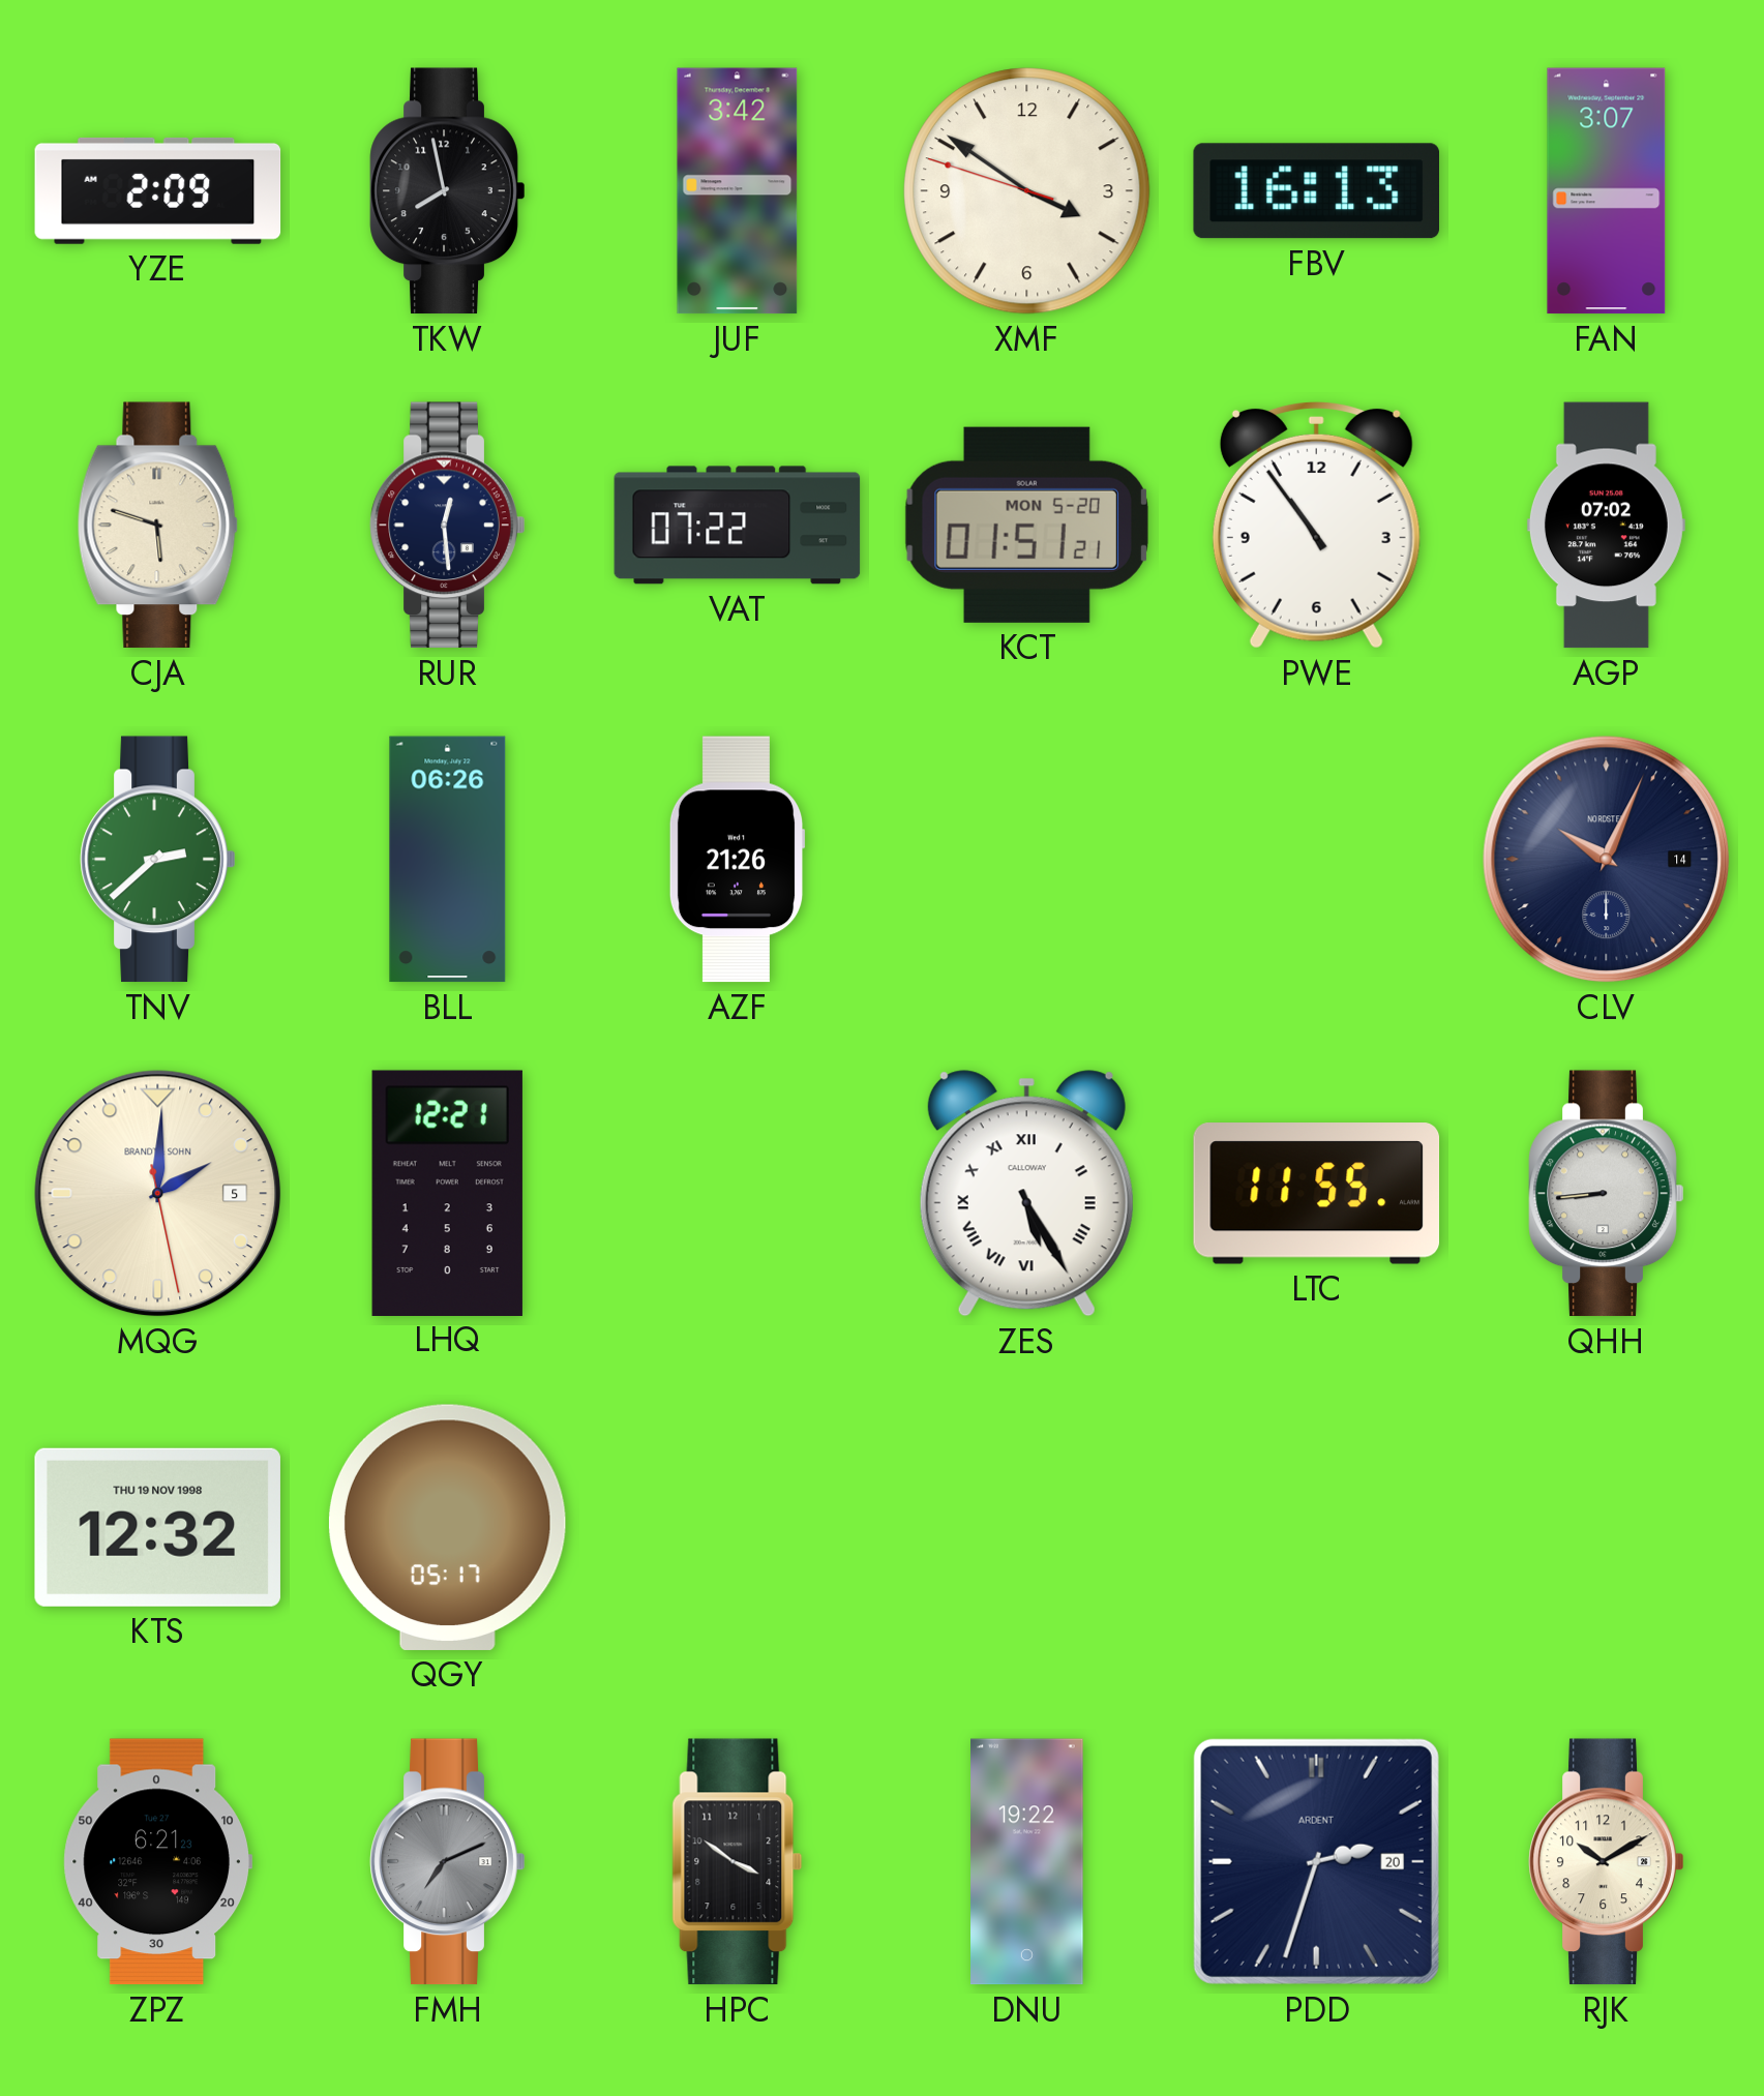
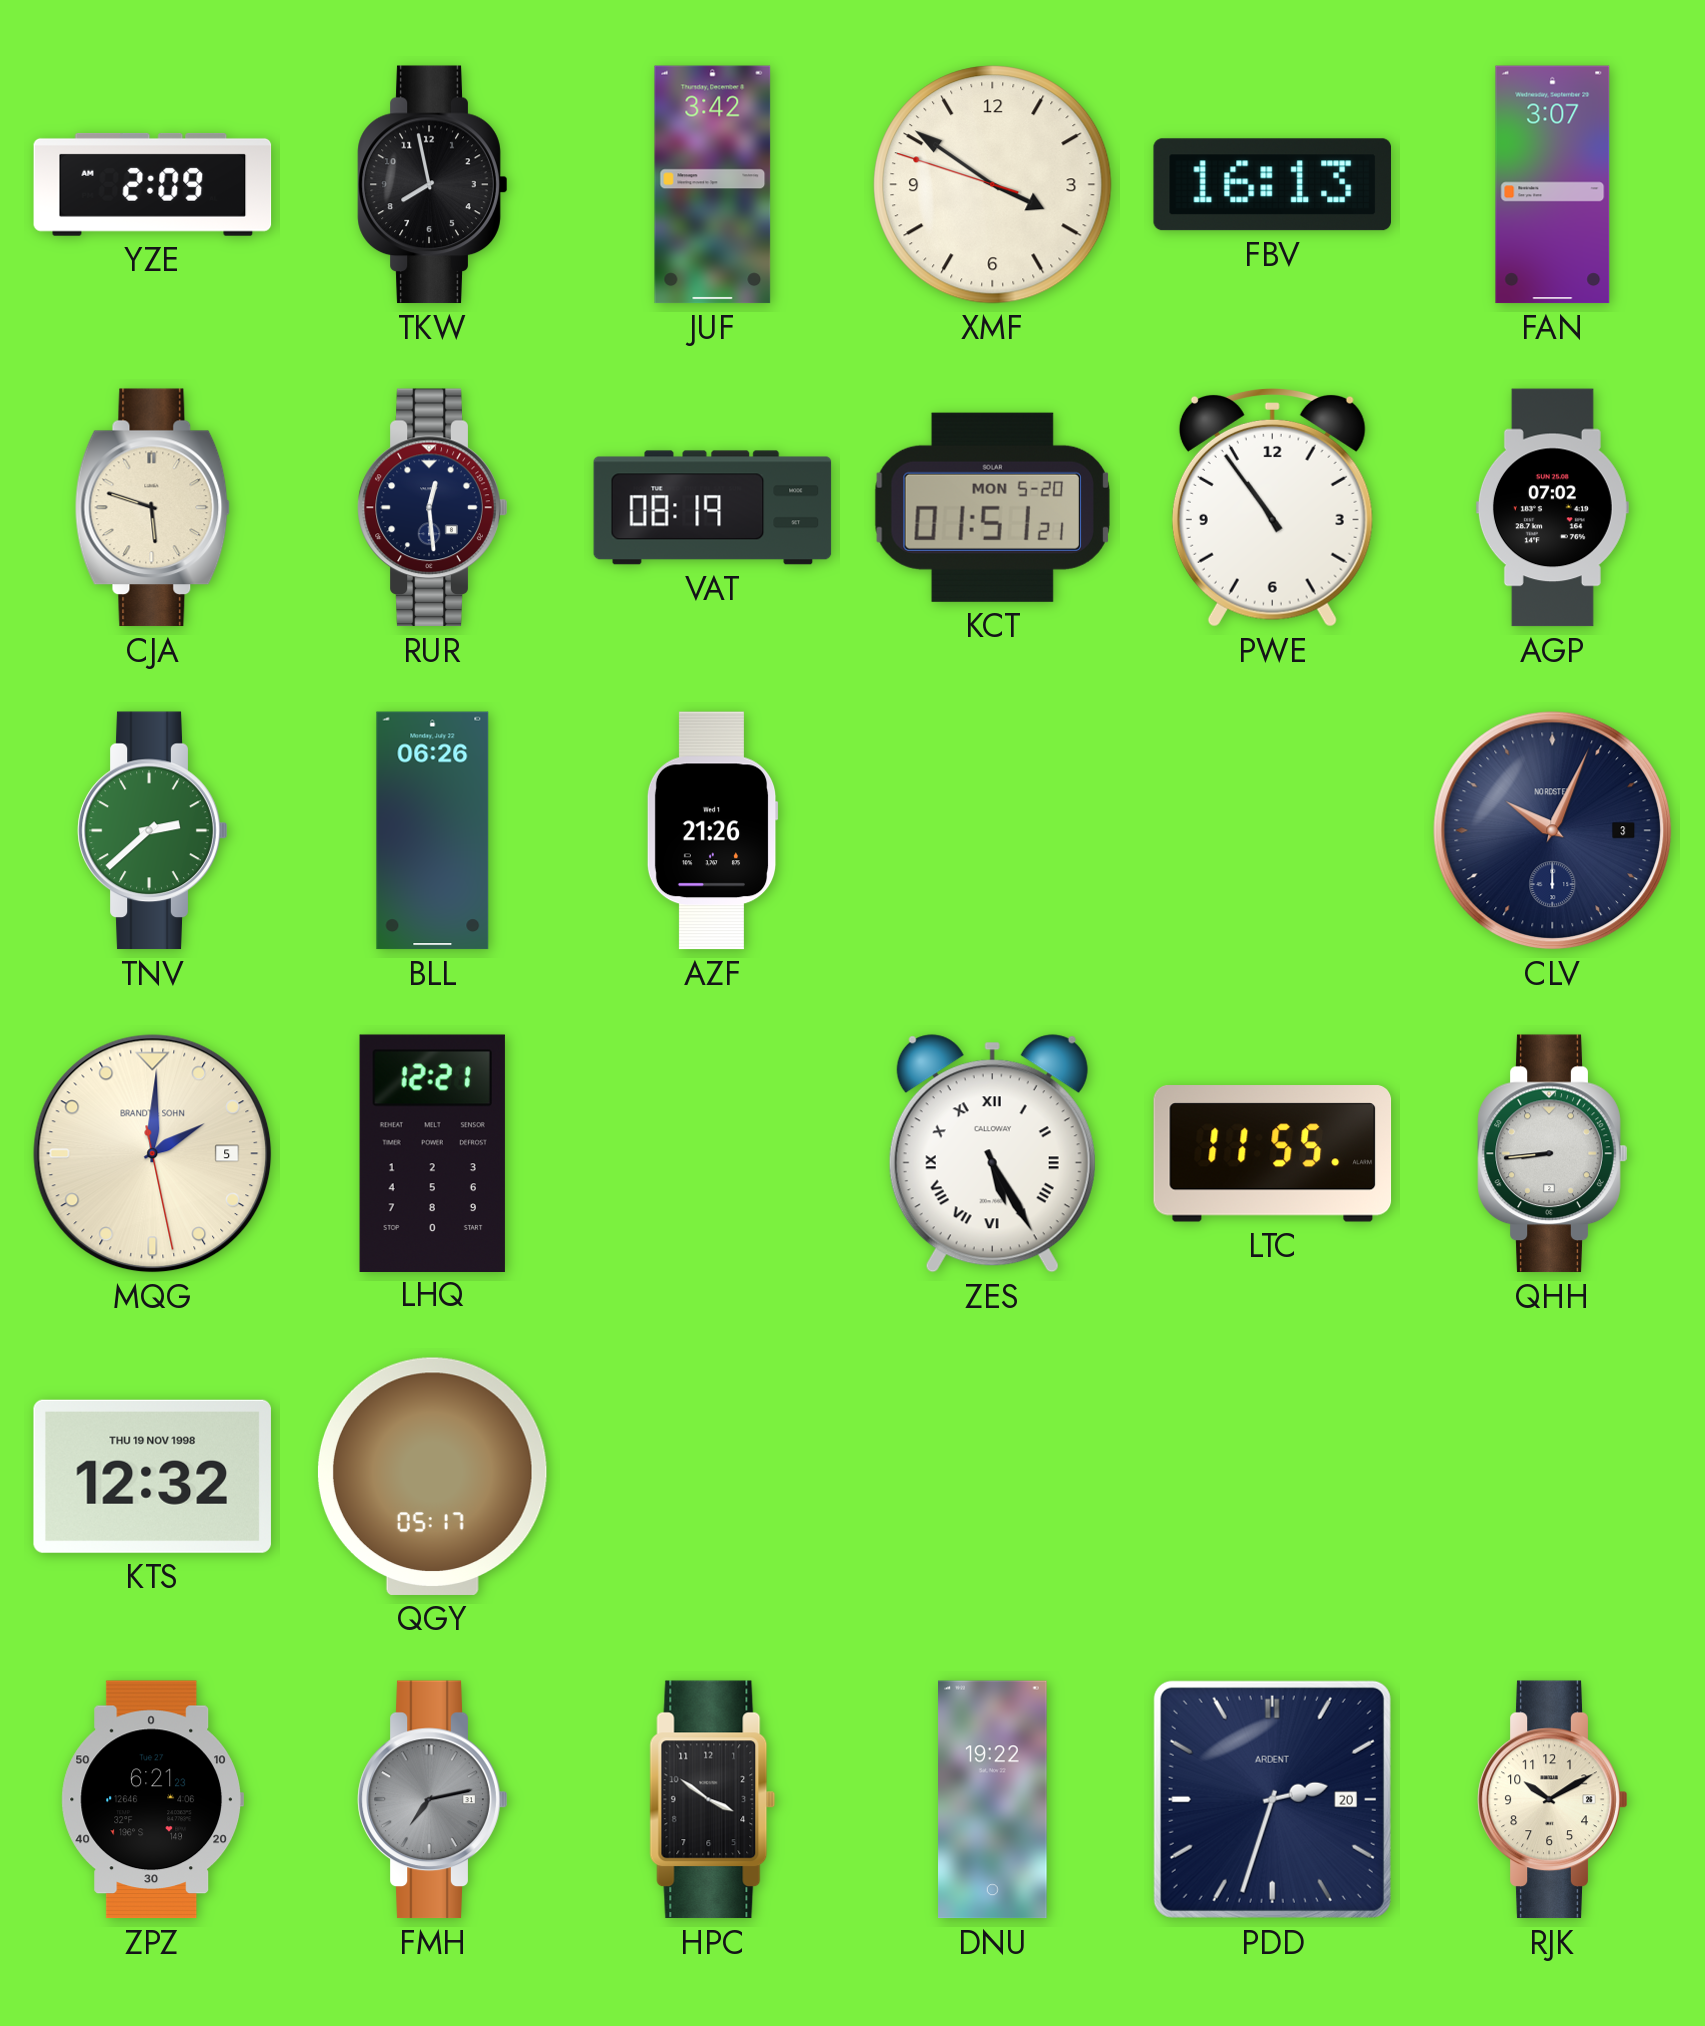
VAT: 07:22 -> 08:19 (713, 508)
CLV date: 14 -> 3 (1553, 831)
FMH: 7:11 -> 7:13 (433, 1800)
